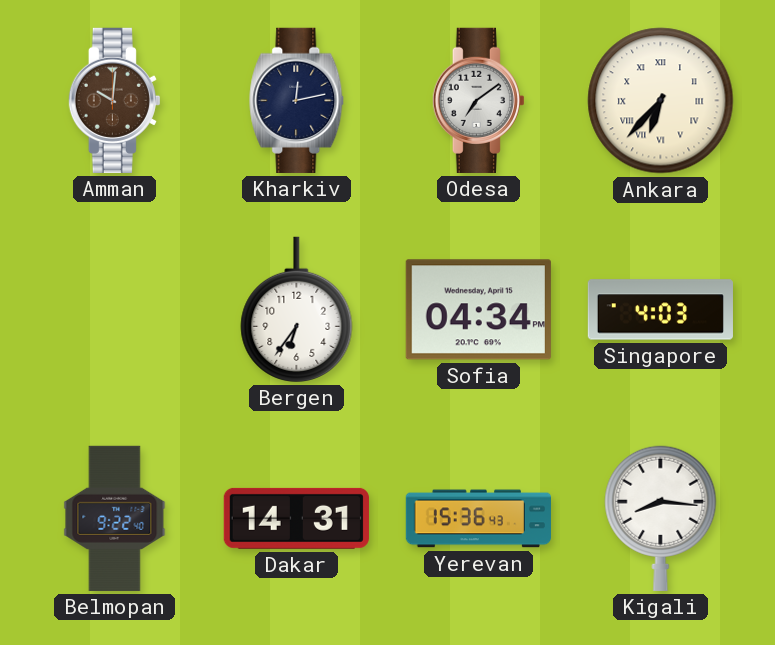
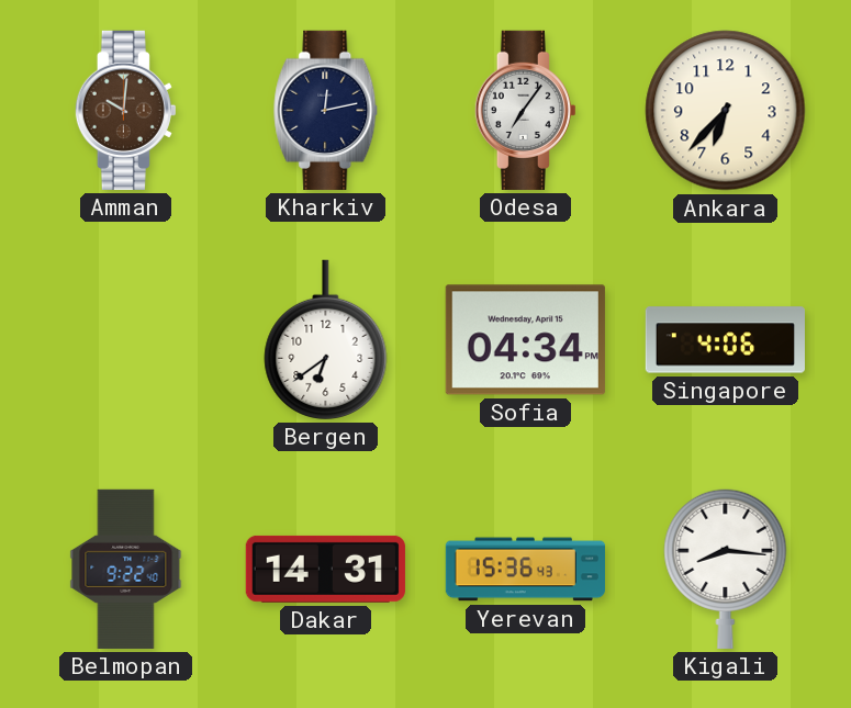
Odesa: 7:09 -> 7:06 (525, 110)
Ankara numerals: Roman -> Arabic (726, 111)
Bergen: 6:36 -> 6:39 (326, 339)
Singapore: 4:03 -> 4:06 (725, 340)
